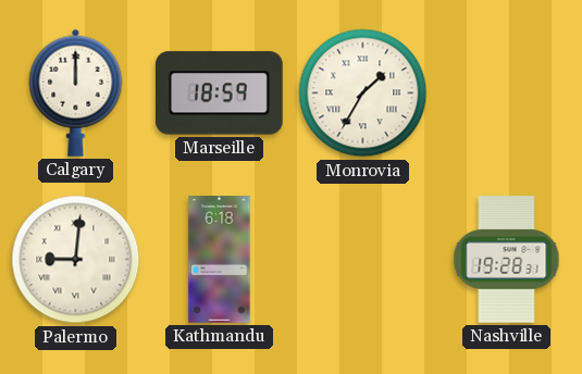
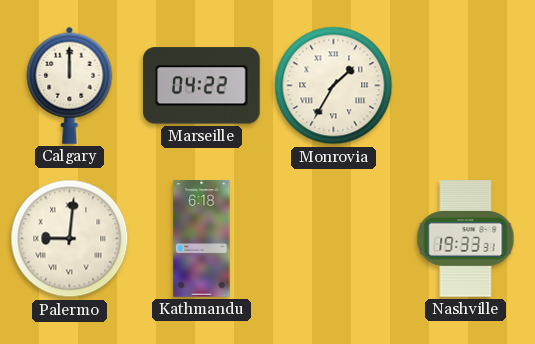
Marseille: 18:59 -> 04:22 (202, 86)
Nashville: 19:28 -> 19:33 (466, 239)
